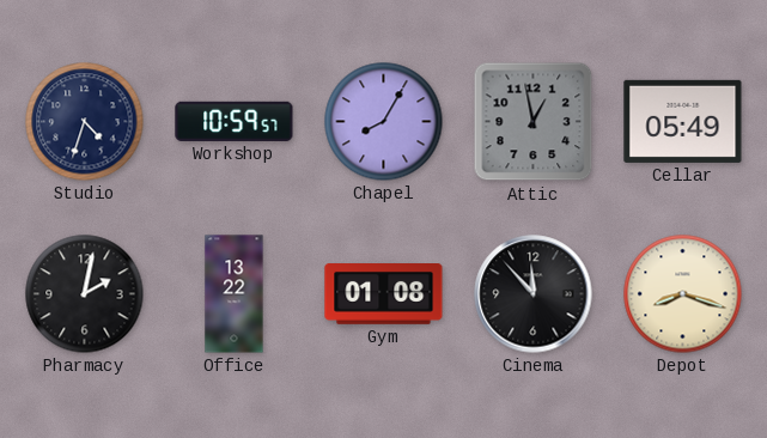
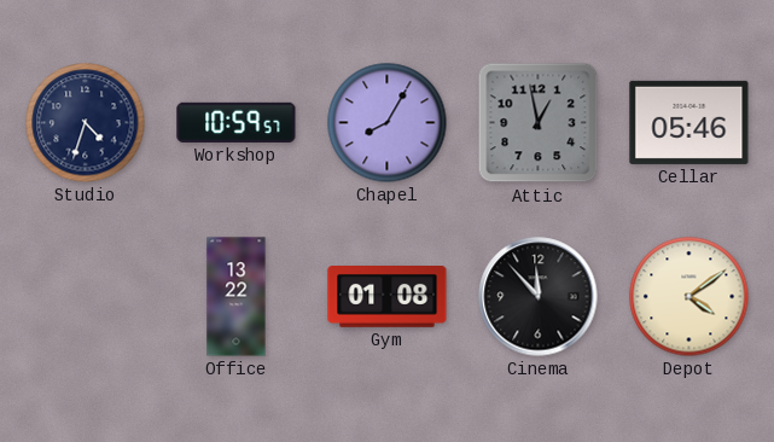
Cellar: 05:49 -> 05:46 (689, 122)
Pharmacy: 2:02 -> none (85, 294)
Depot: 8:18 -> 4:09 (689, 297)
